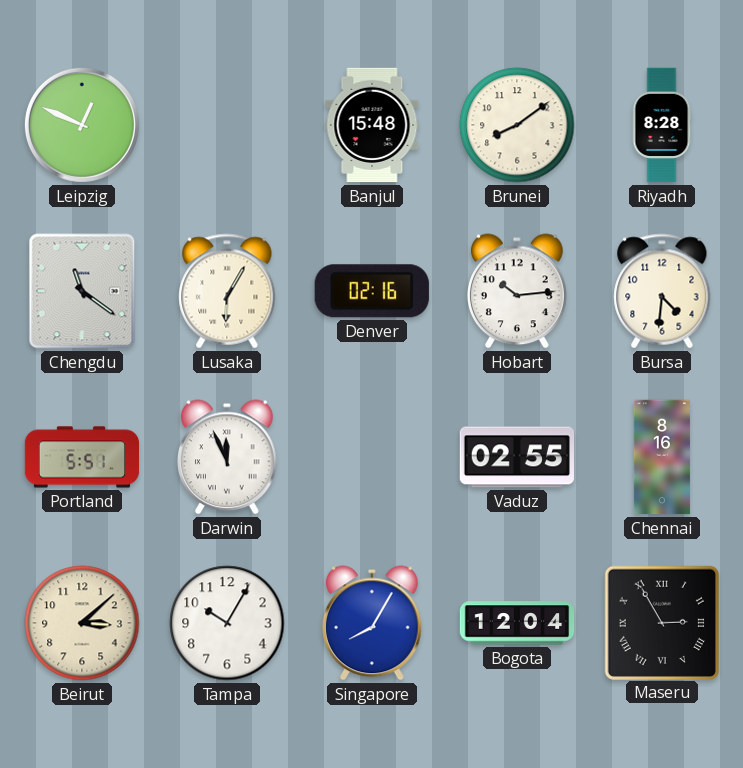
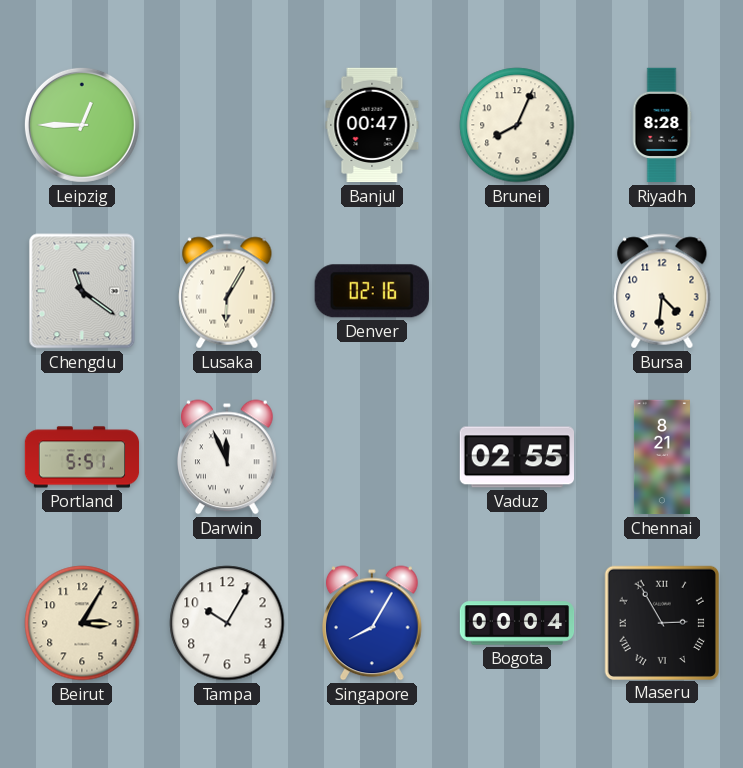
Leipzig: 12:49 -> 12:45 (82, 125)
Banjul: 15:48 -> 00:47 (372, 125)
Brunei: 8:09 -> 8:04 (517, 125)
Hobart: 10:14 -> none (518, 291)
Chennai: 8:16 -> 8:21 (662, 457)
Beirut: 3:08 -> 3:05 (82, 623)
Bogota: 12:04 -> 00:04 (517, 623)
